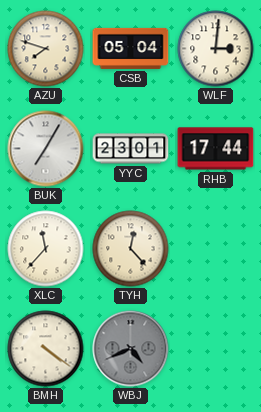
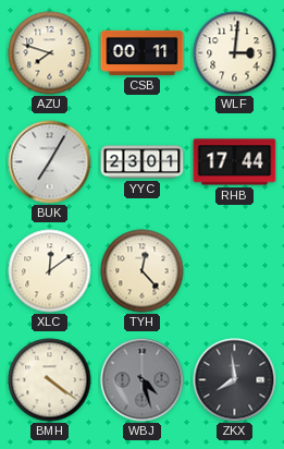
CSB: 05:04 -> 00:11 (143, 52)
XLC: 11:37 -> 12:09 (50, 271)
WBJ: 4:41 -> 4:27 (143, 380)
ZKX: none -> 7:59 (235, 380)
